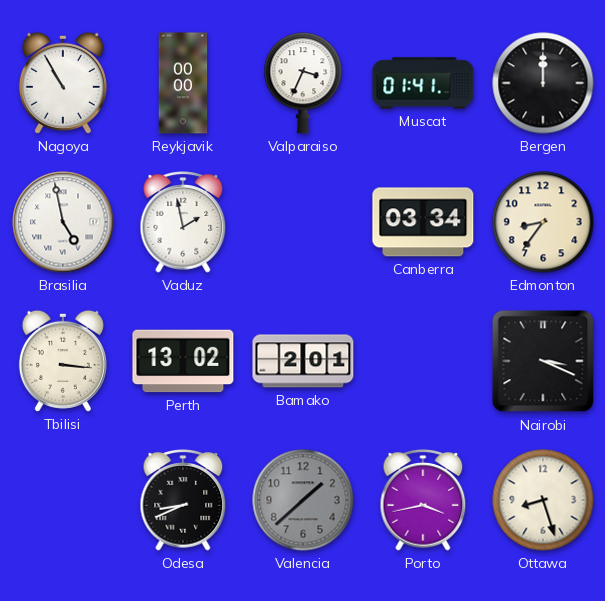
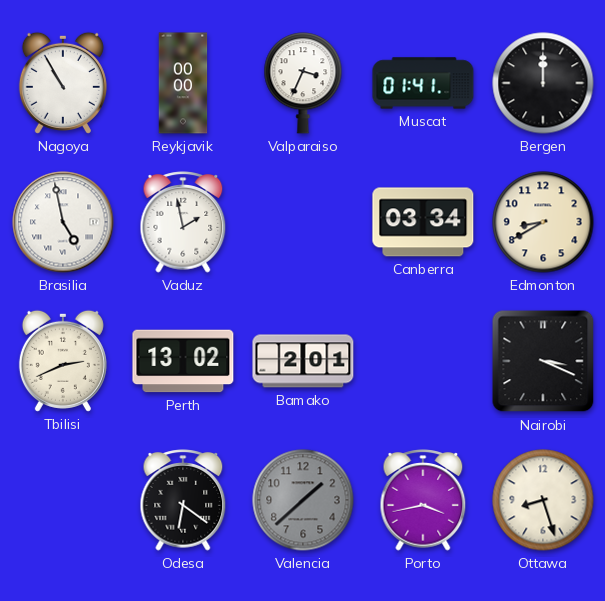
Edmonton: 8:36 -> 8:40 (543, 222)
Tbilisi: 3:16 -> 2:41 (63, 361)
Odesa: 8:41 -> 6:21 (183, 500)
